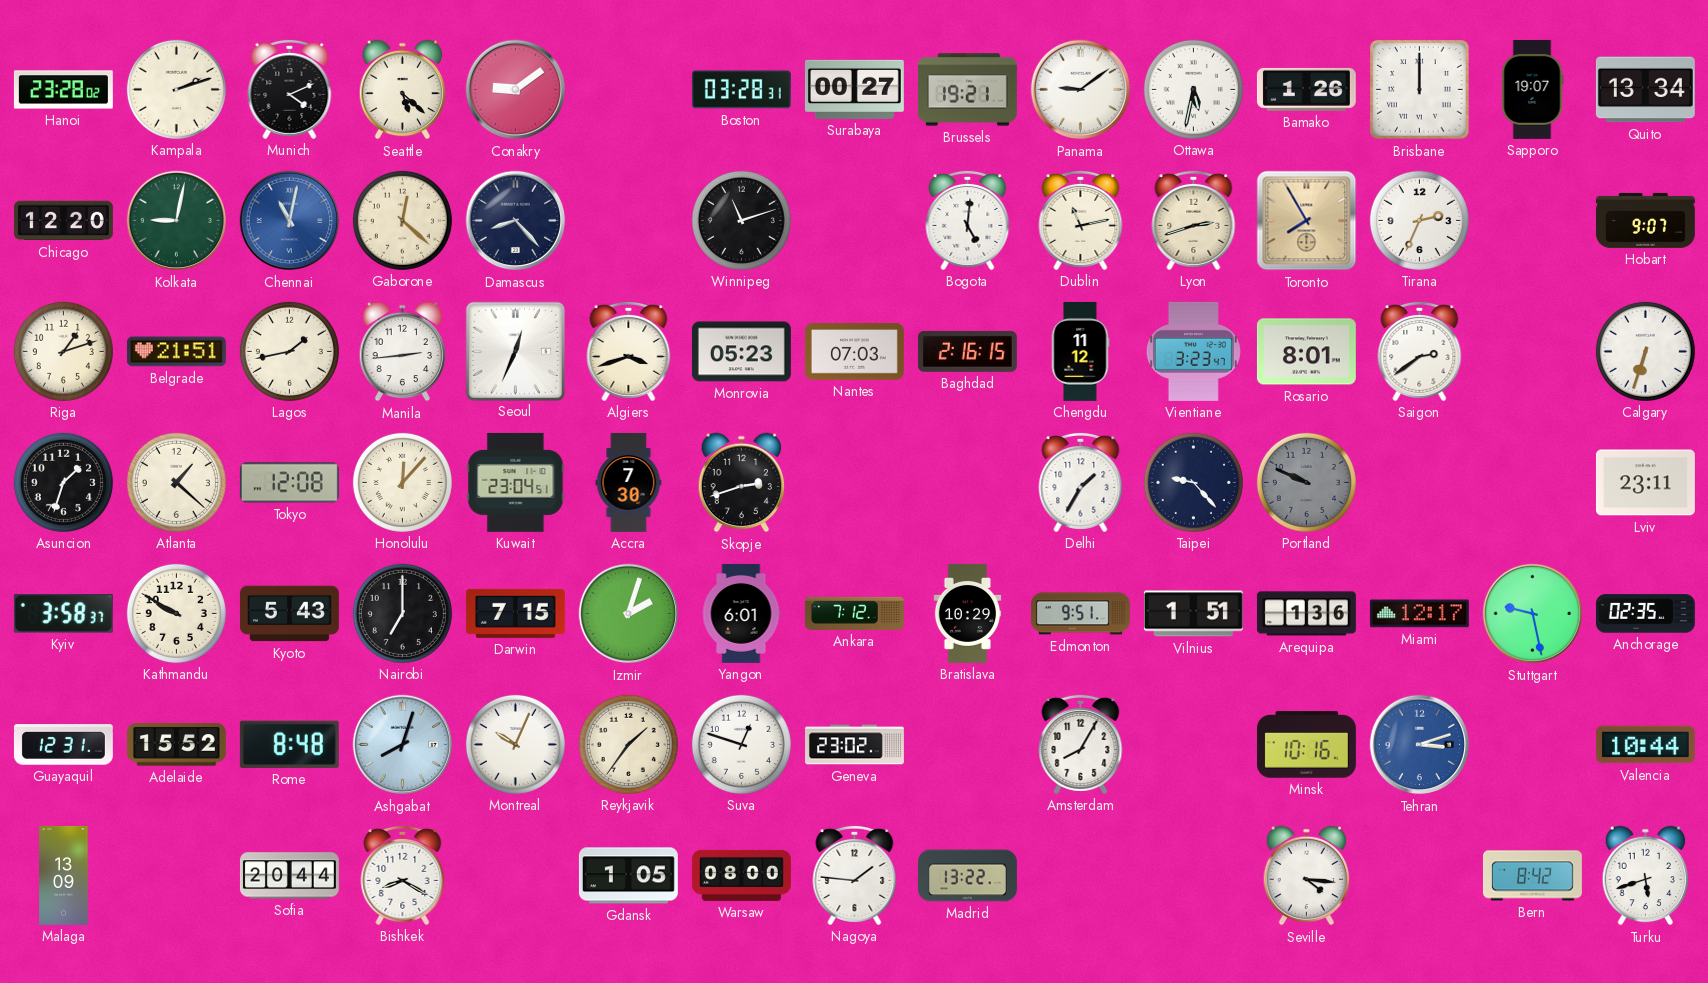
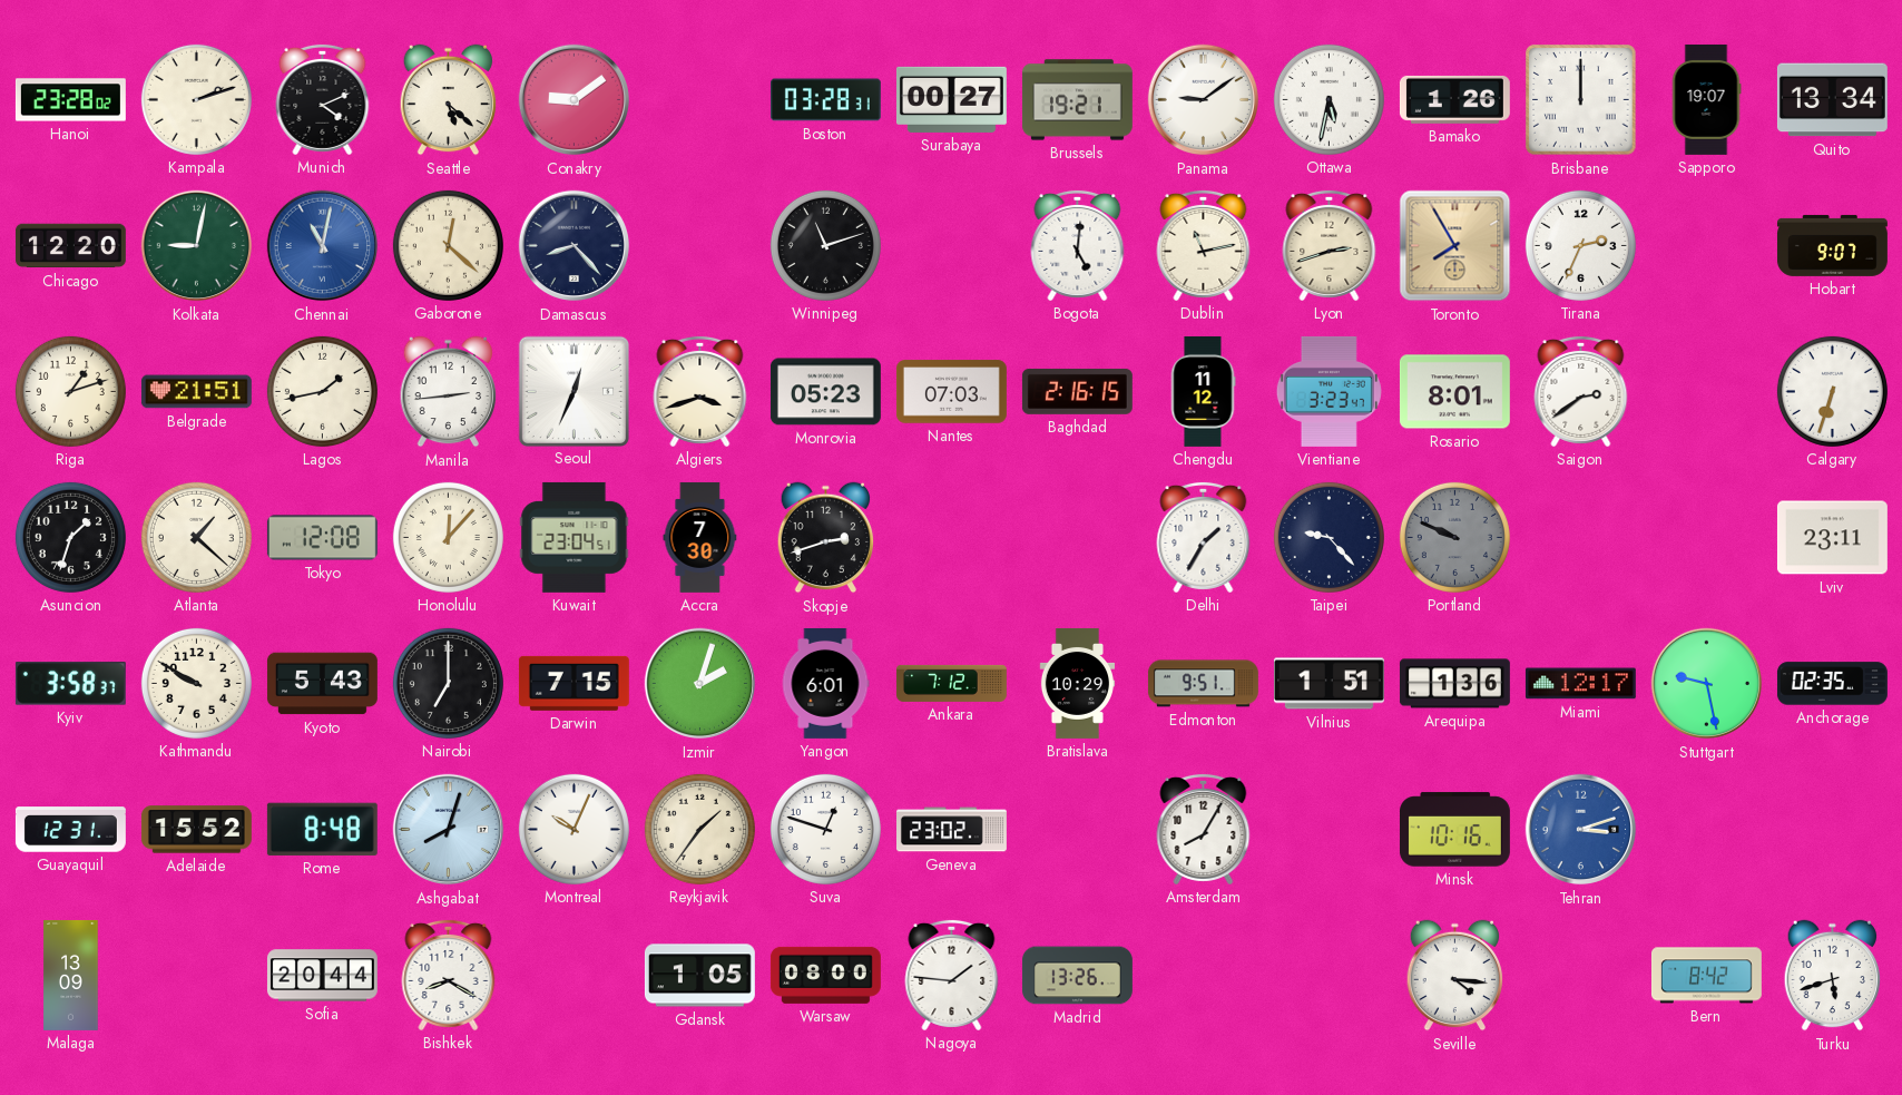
Valencia: 10:44 -> none (1645, 745)
Madrid: 13:22 -> 13:26 (1077, 976)
